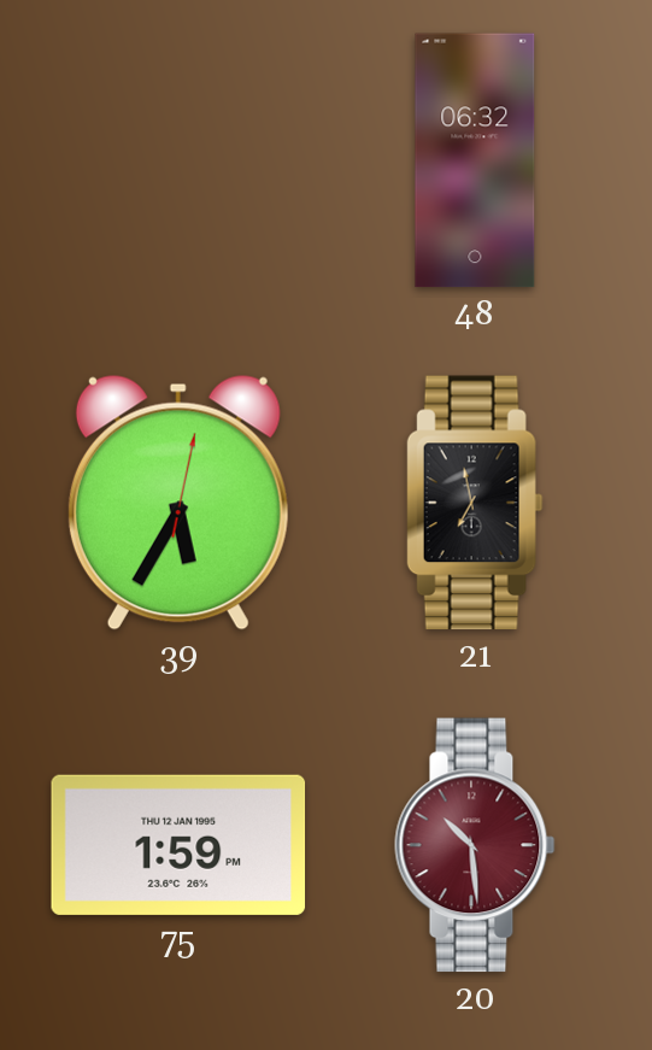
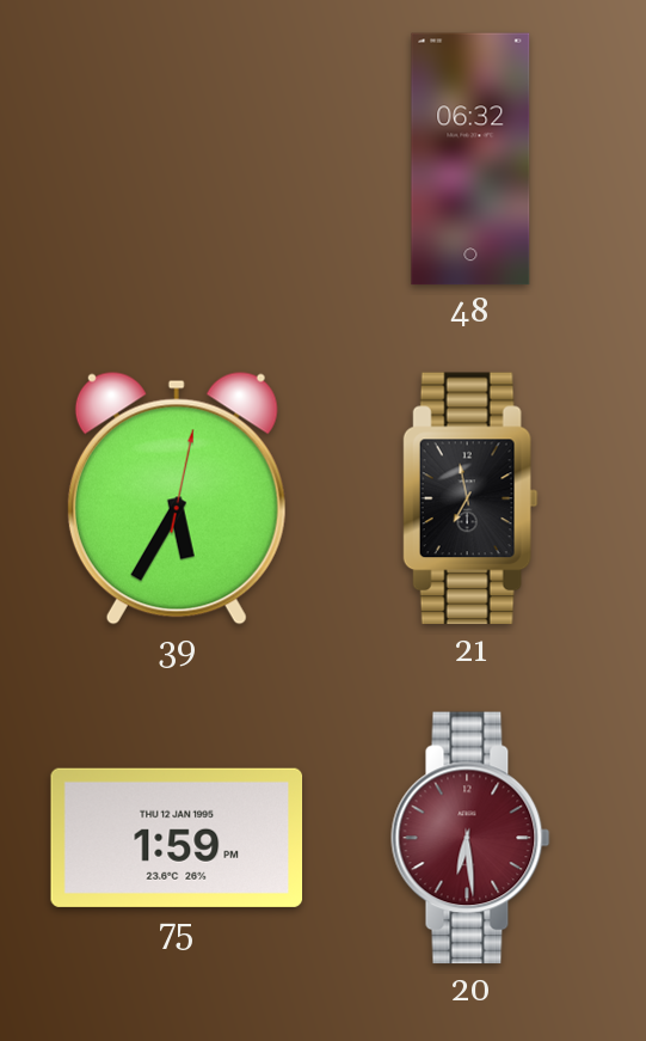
20: 10:29 -> 6:29 (470, 838)
